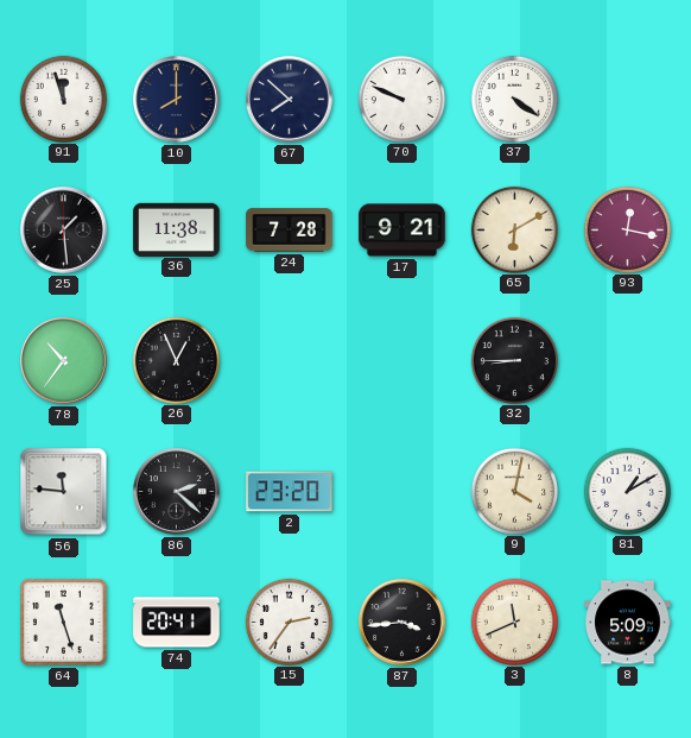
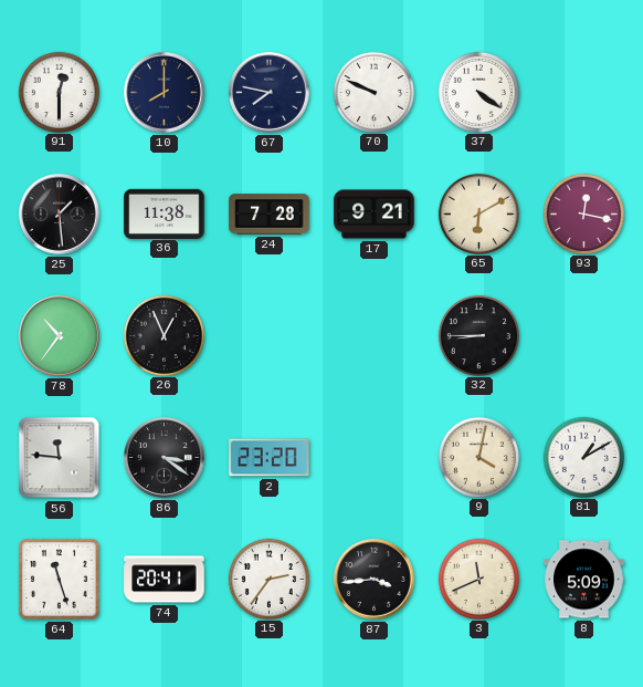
91: 11:57 -> 12:30 (59, 92)
67: 7:52 -> 7:47 (270, 93)
86: 2:22 -> 3:21 (165, 458)
